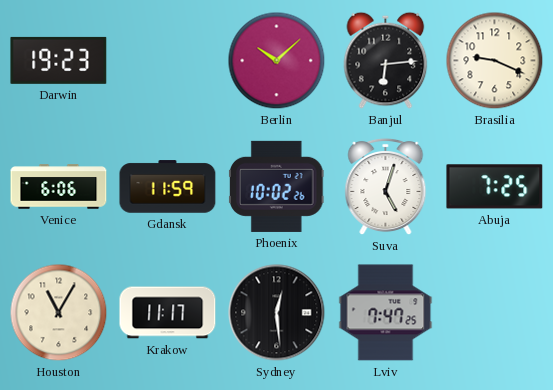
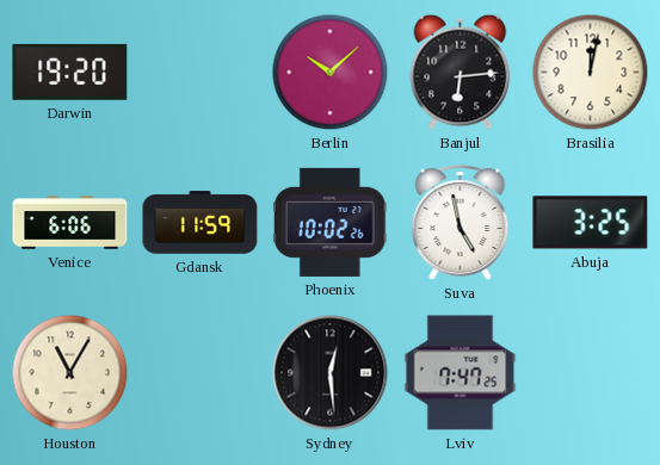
Darwin: 19:23 -> 19:20 (70, 72)
Brasilia: 9:19 -> 12:02 (591, 73)
Suva: 5:03 -> 4:58 (461, 223)
Abuja: 7:25 -> 3:25 (591, 223)
Krakow: 11:17 -> none (168, 313)
